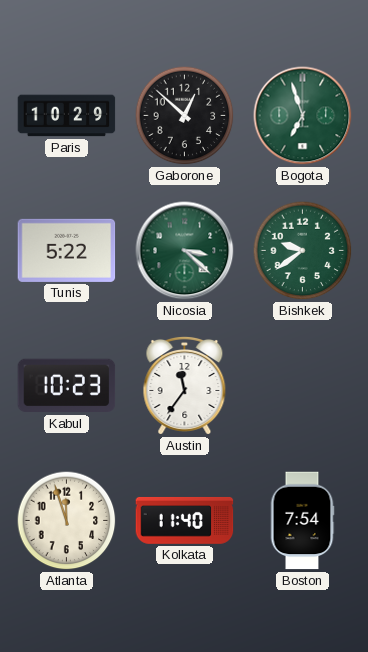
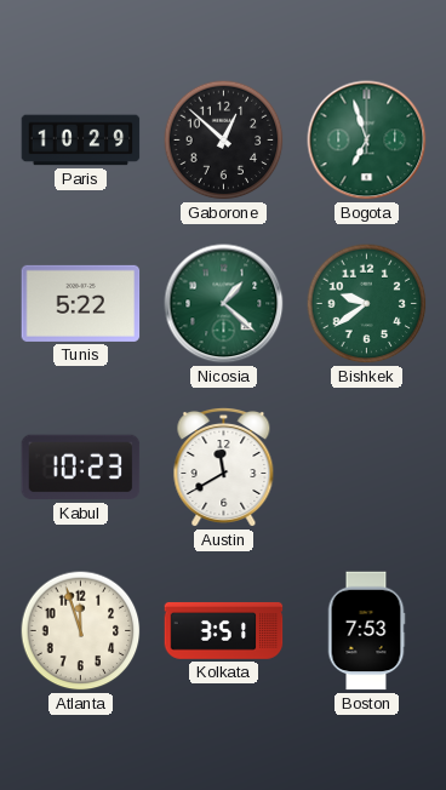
Nicosia: 3:22 -> 1:22 (224, 304)
Austin: 11:36 -> 11:40 (224, 466)
Kolkata: 11:40 -> 3:51 (224, 631)
Boston: 7:54 -> 7:53 (366, 631)
